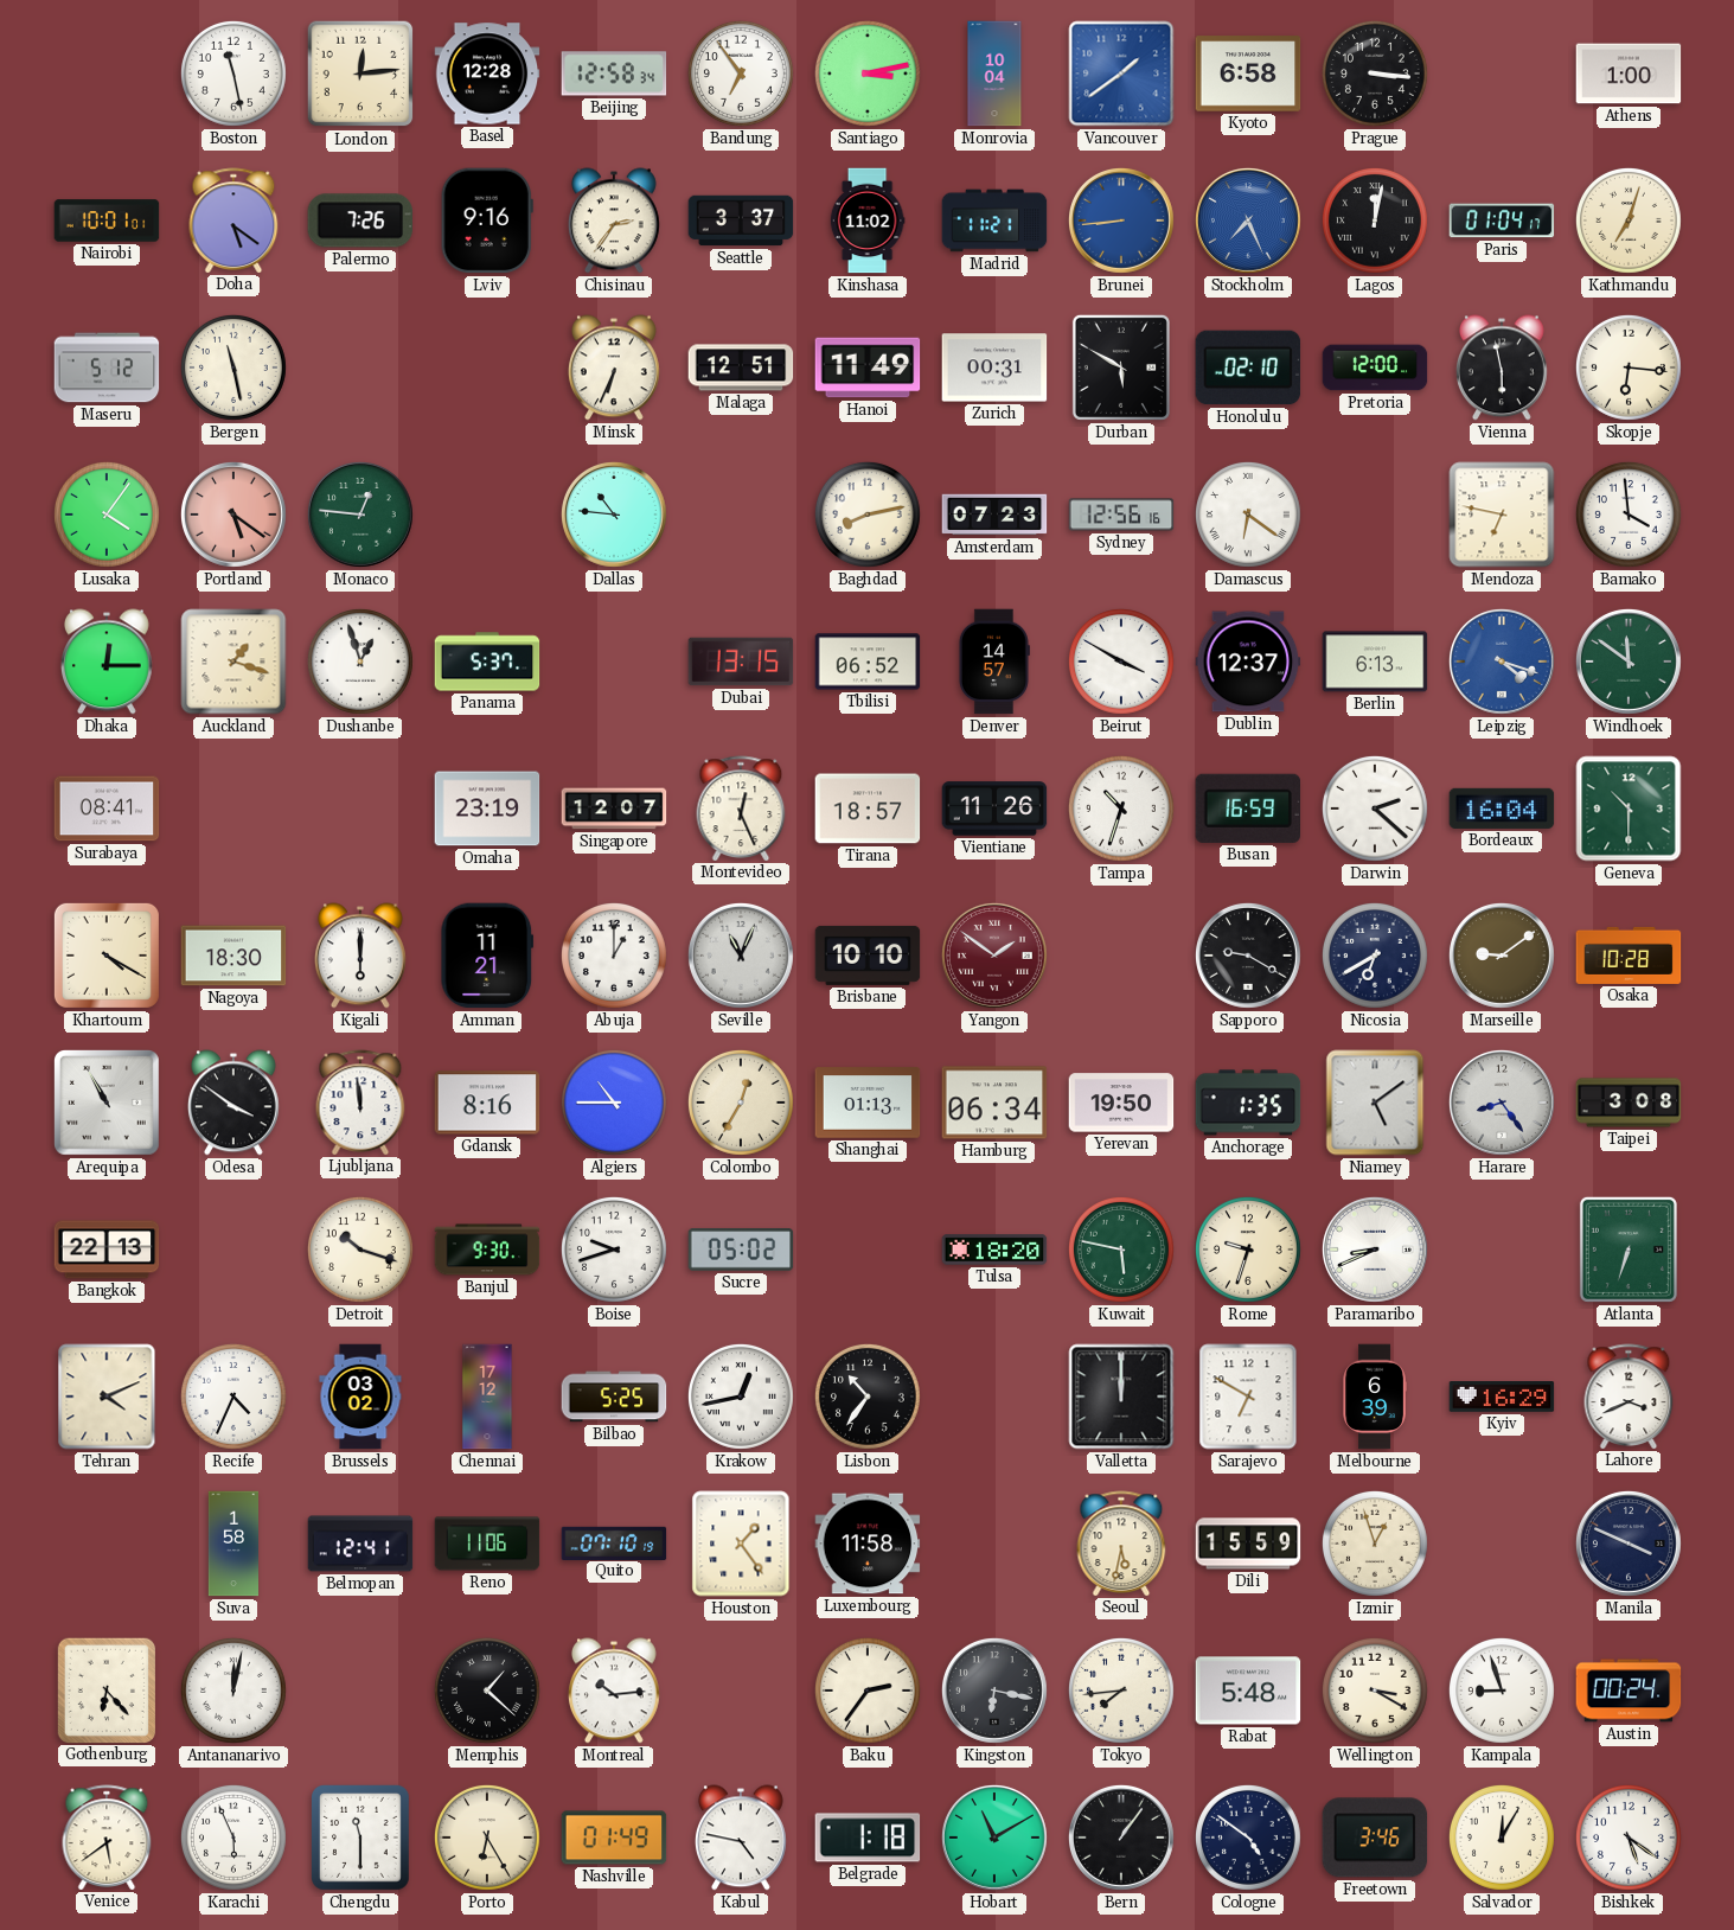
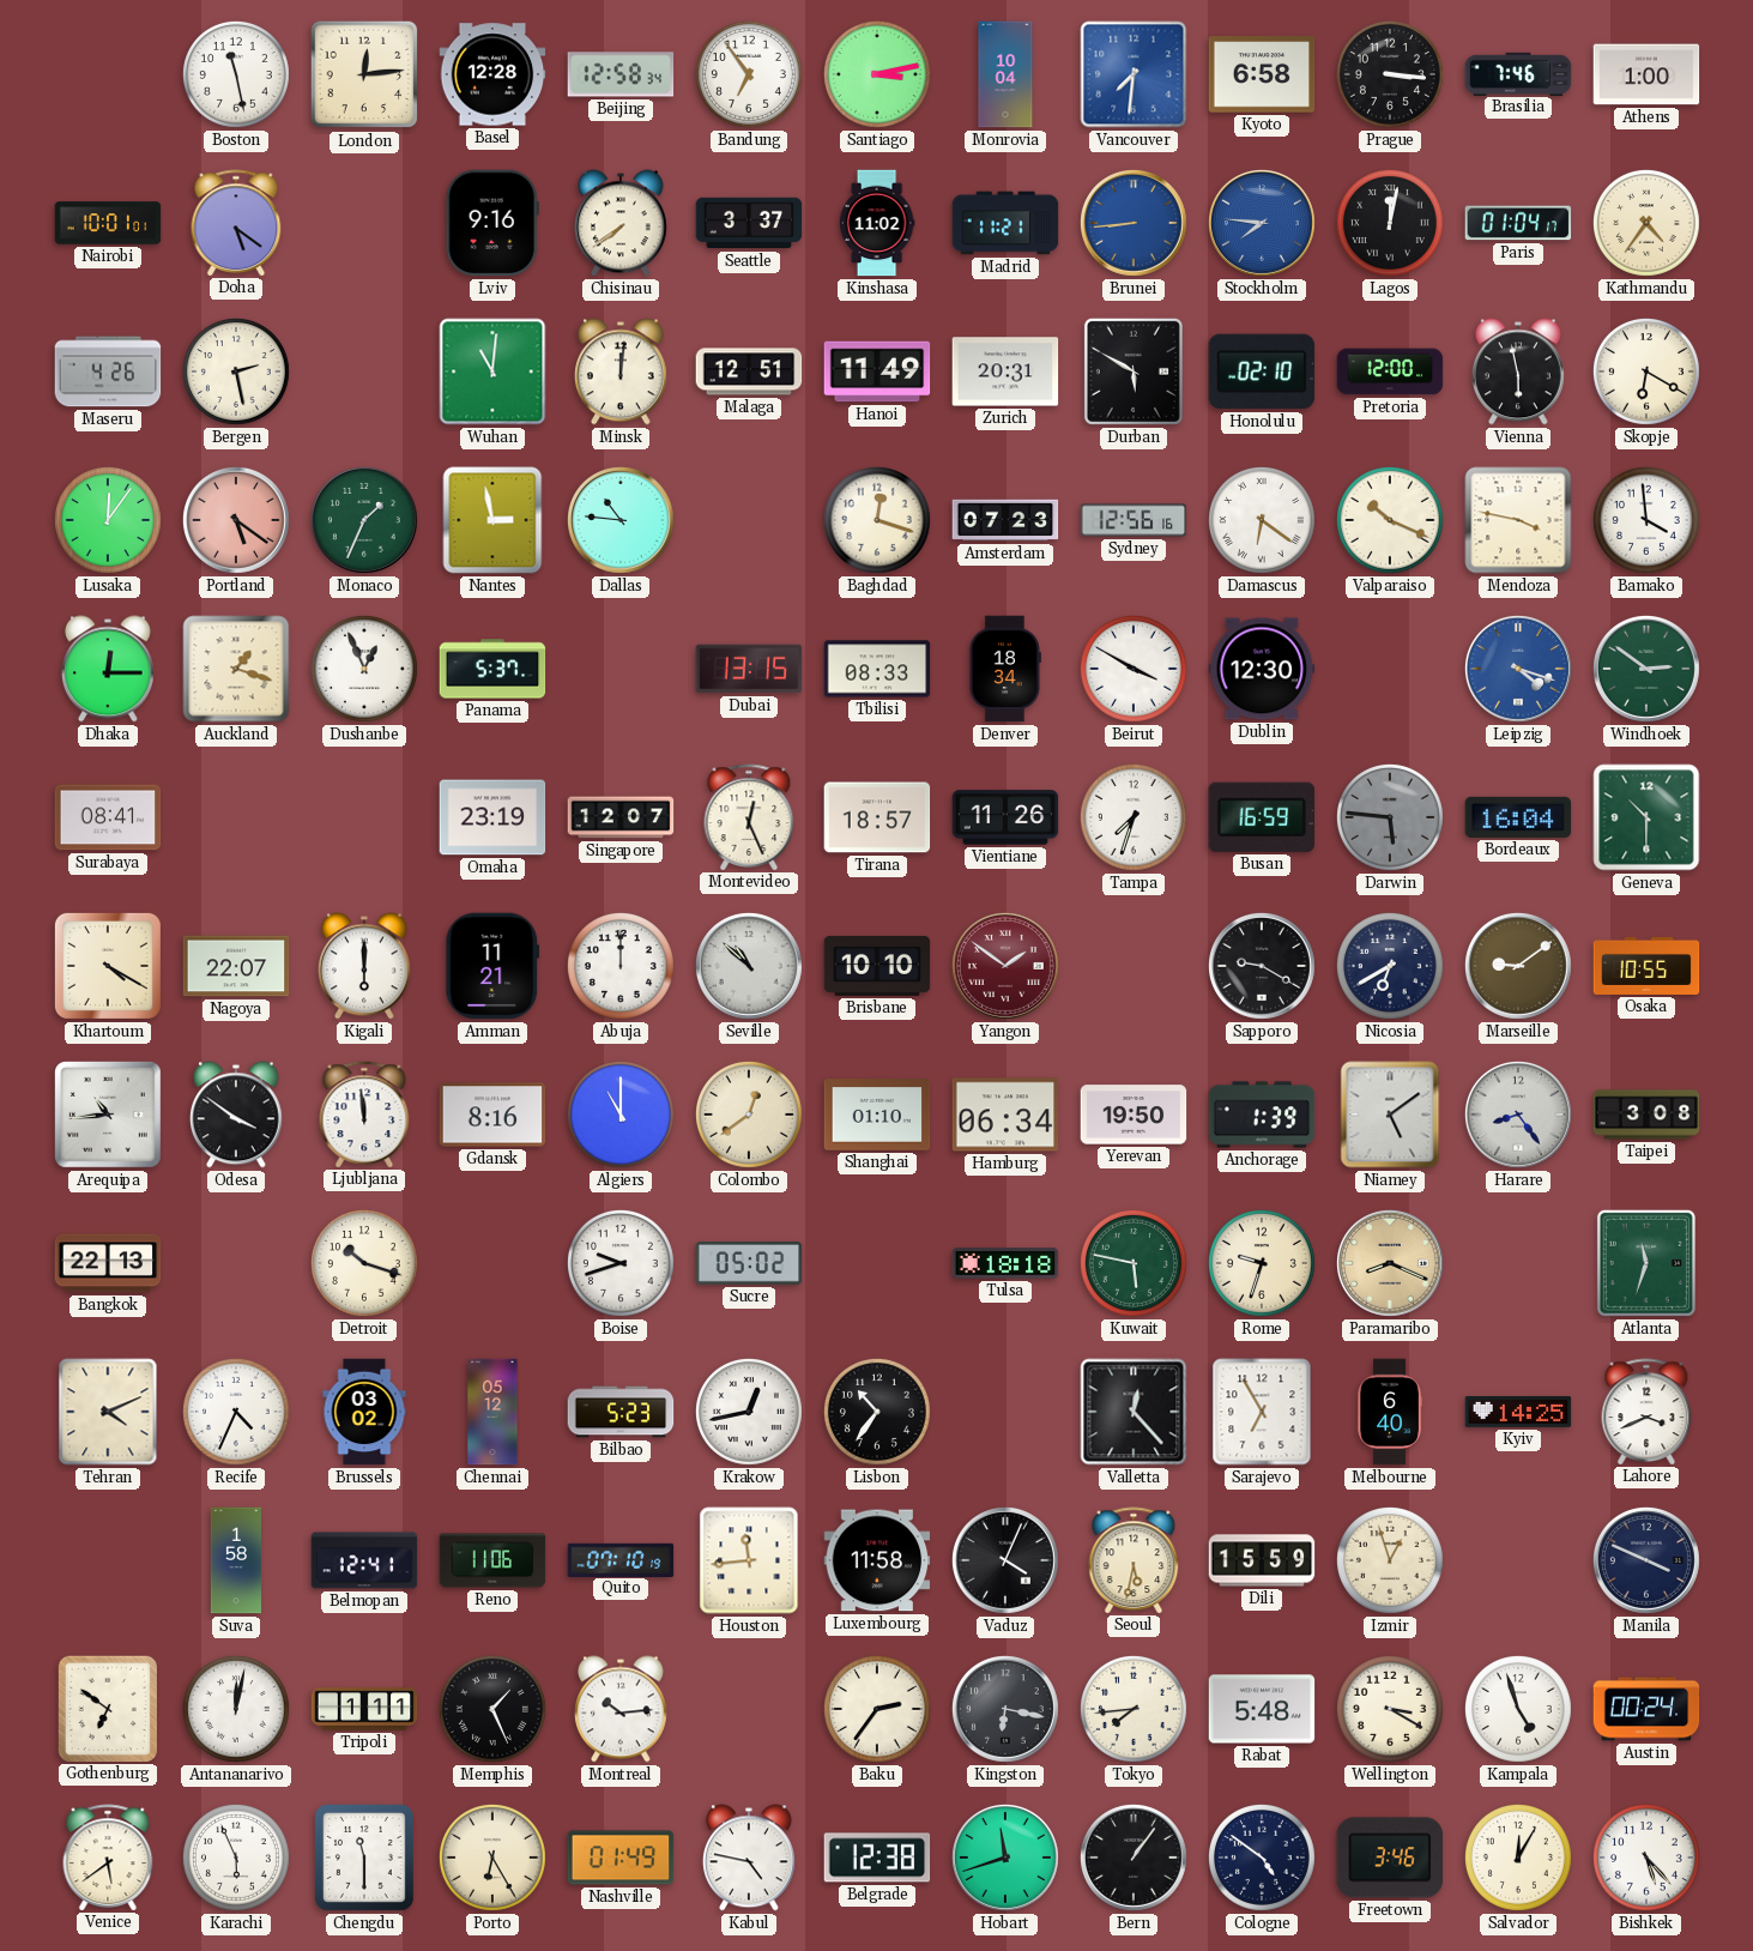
Vancouver: 1:39 -> 7:31 (1134, 74)
Brasilia: none -> 7:46 (1518, 73)
Palermo: 7:26 -> none (359, 221)
Chisinau: 2:36 -> 7:39 (621, 223)
Stockholm: 7:26 -> 7:46 (1262, 223)
Kathmandu: 7:03 -> 4:36 (1646, 223)
Maseru: 5:12 -> 4:26 (108, 372)
Bergen: 11:28 -> 2:28 (236, 372)
Wuhan: none -> 11:01 (492, 372)
Minsk: 6:34 -> 12:01 (621, 372)
Zurich: 00:31 -> 20:31 (1005, 372)
Skopje: 6:16 -> 6:20 (1646, 372)
Lusaka: 4:06 -> 12:06 (108, 520)
Monaco: 12:46 -> 1:34 (364, 520)
Nantes: none -> 2:58 (492, 520)
Baghdad: 8:13 -> 12:18 (877, 520)
Valparaiso: none -> 10:19 (1390, 520)
Mendoza: 6:47 -> 3:47 (1518, 520)
Dushanbe: 12:57 -> 12:56 (364, 669)
Tbilisi: 06:52 -> 08:33 (877, 669)
Denver: 14:57 -> 18:34 (1004, 669)
Dublin: 12:37 -> 12:30 (1262, 669)
Berlin: 6:13 -> none (1375, 662)
Windhoek: 11:51 -> 2:51 (1646, 669)
Tampa: 10:33 -> 7:33 (1134, 817)
Darwin: 2:22 -> 5:46 (1390, 817)
Darwin dial: white -> grey (1390, 817)
Nagoya: 18:30 -> 22:07 (236, 966)
Abuja: 1:00 -> 12:00 (621, 966)
Seville: 11:04 -> 10:52 (749, 966)
Osaka: 10:28 -> 10:55 (1646, 966)
Arequipa: 10:55 -> 10:44 (109, 1116)
Algiers: 10:45 -> 11:00 (621, 1115)
Colombo: 12:35 -> 12:39 (749, 1115)
Shanghai: 01:13 -> 01:10 (877, 1115)
Anchorage: 1:35 -> 1:39 (1262, 1115)
Banjul: 9:30 -> none (487, 1250)
Tulsa: 18:20 -> 18:18 (1005, 1263)
Paramaribo: 8:41 -> 8:19 (1390, 1263)
Paramaribo dial: white -> champagne (1390, 1263)
Atlanta: 6:33 -> 11:33 (1646, 1263)
Chennai: 17:12 -> 05:12 (492, 1412)
Bilbao: 5:25 -> 5:23 (621, 1412)
Valletta: 12:00 -> 12:23 (1134, 1412)
Sarajevo: 6:50 -> 6:55 (1262, 1412)
Melbourne: 6:39 -> 6:40 (1390, 1412)
Kyiv: 16:29 -> 14:25 (1518, 1413)
Houston: 1:24 -> 11:44 (749, 1560)
Vaduz: none -> 4:04 (1005, 1560)
Gothenburg: 6:23 -> 6:51 (107, 1708)
Tripoli: none -> 1:11 (364, 1709)
Memphis: 1:22 -> 1:26 (492, 1709)
Kampala: 8:57 -> 4:57 (1518, 1709)
Belgrade: 1:18 -> 12:38 (877, 1858)
Hobart: 11:10 -> 11:42 (1005, 1858)
Bishkek: 5:21 -> 5:23 (1646, 1858)
